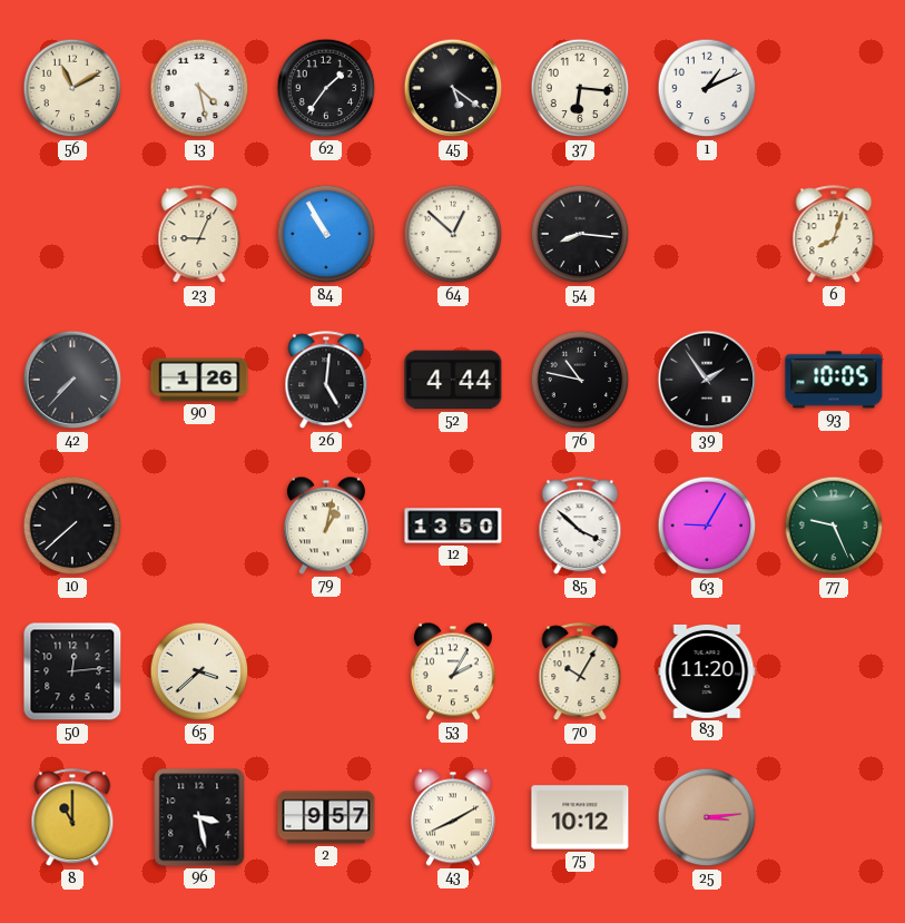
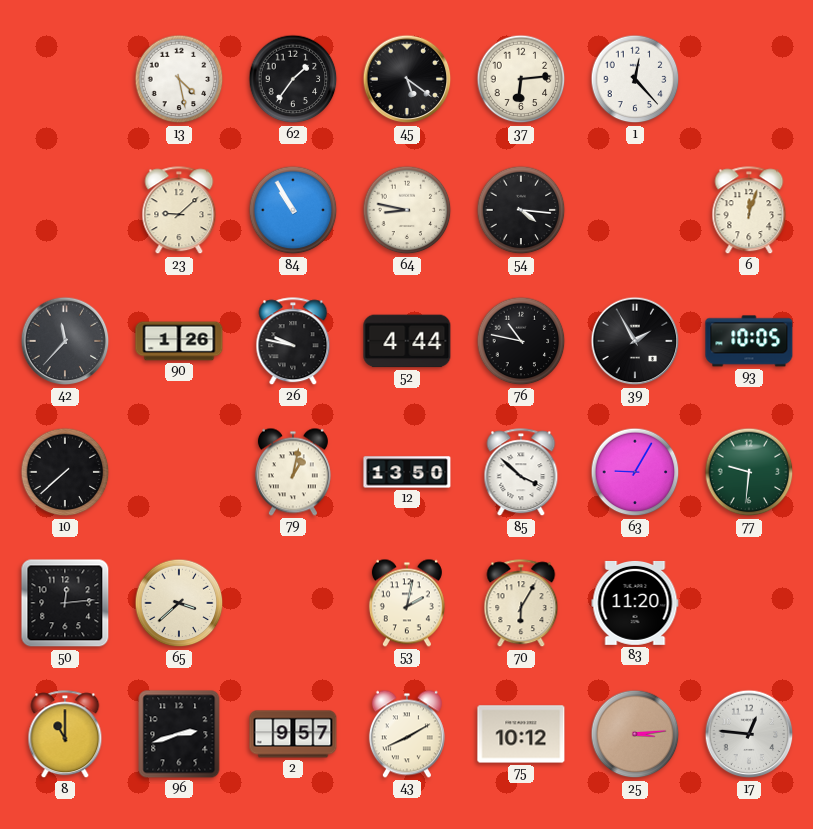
56: 11:10 -> none (72, 88)
37: 6:16 -> 6:14 (521, 79)
1: 1:11 -> 12:23 (635, 79)
23: 9:04 -> 9:08 (179, 211)
64: 12:52 -> 8:47 (407, 210)
54: 8:16 -> 4:16 (521, 210)
6: 8:03 -> 12:03 (749, 211)
42: 7:37 -> 11:37 (65, 341)
26: 5:01 -> 9:47 (293, 342)
39: 1:54 -> 1:55 (635, 341)
77: 9:26 -> 9:31 (749, 472)
53: 2:05 -> 2:02 (407, 603)
70: 10:05 -> 6:05 (521, 604)
96: 3:28 -> 2:42 (179, 734)
17: none -> 12:46 (749, 734)
